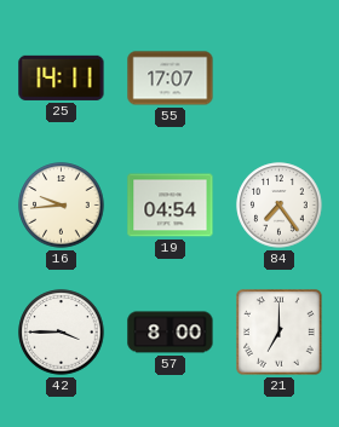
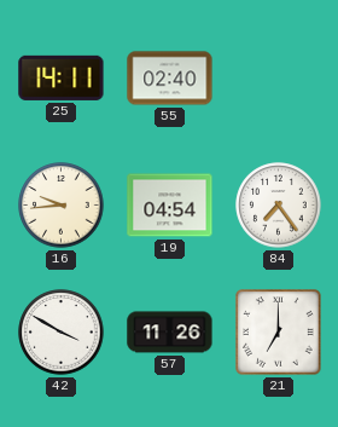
55: 17:07 -> 02:40 (170, 79)
42: 3:45 -> 3:50 (62, 333)
57: 8:00 -> 11:26 (170, 333)
